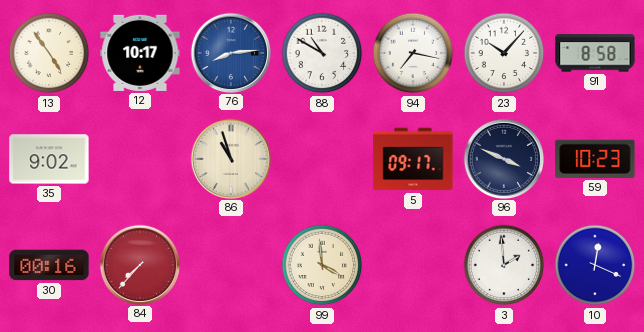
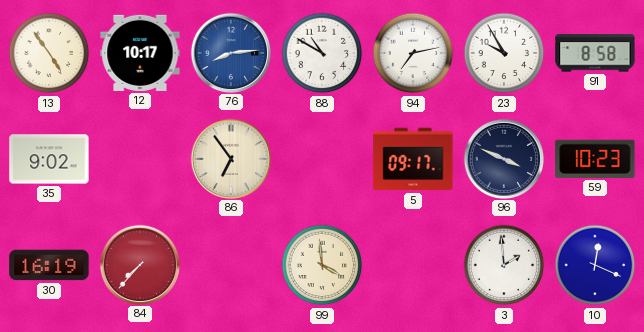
94: 7:17 -> 7:13 (413, 53)
23: 10:07 -> 9:55 (504, 53)
86: 10:57 -> 6:54 (230, 158)
30: 00:16 -> 16:19 (49, 265)
